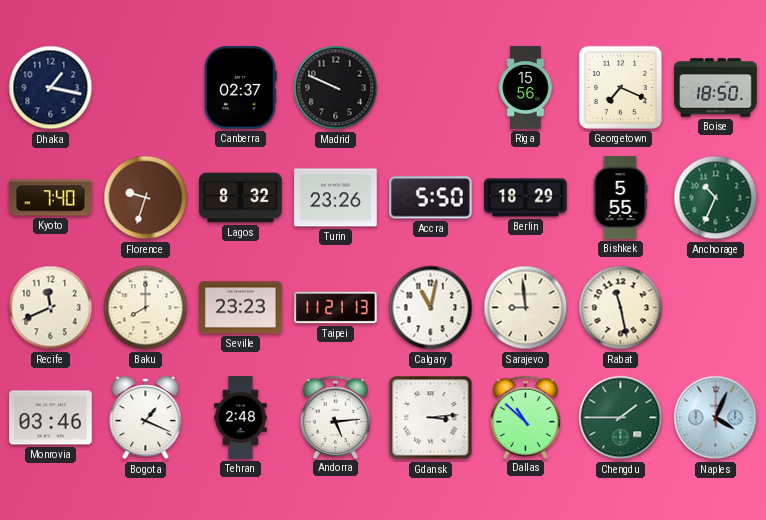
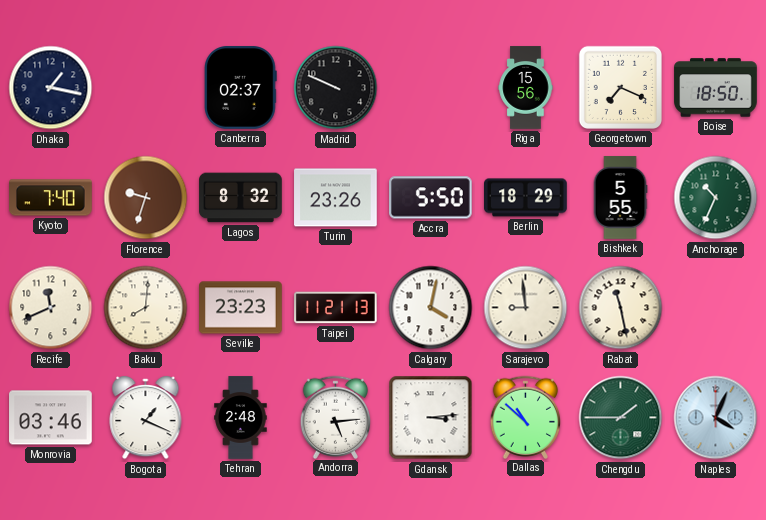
Baku: 8:00 -> 8:01 (146, 308)
Calgary: 11:02 -> 4:02 (431, 308)
